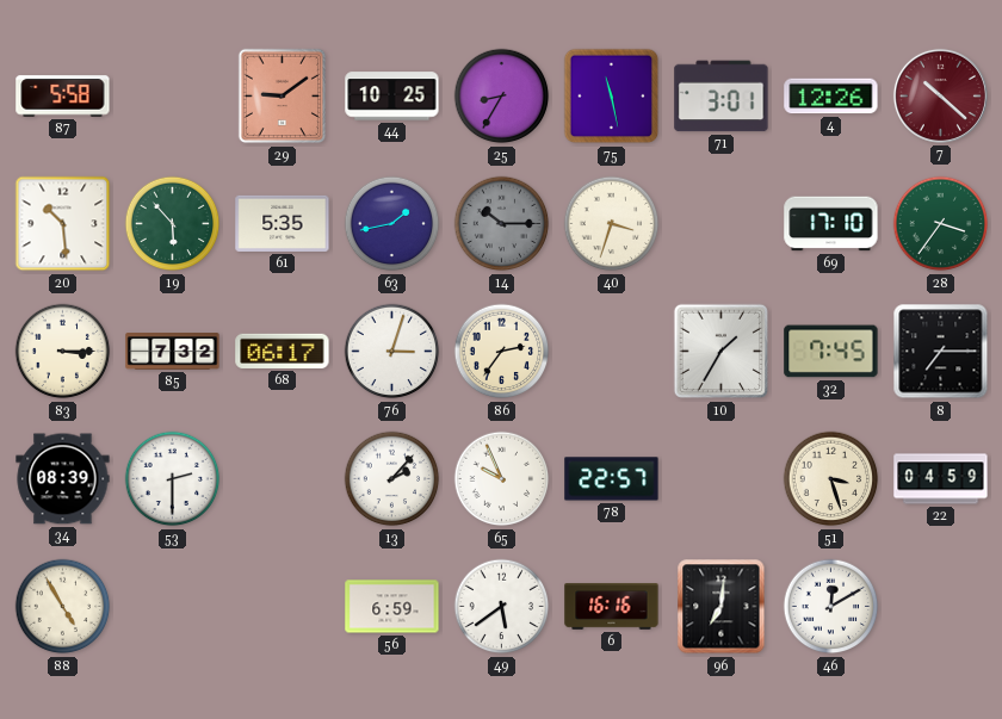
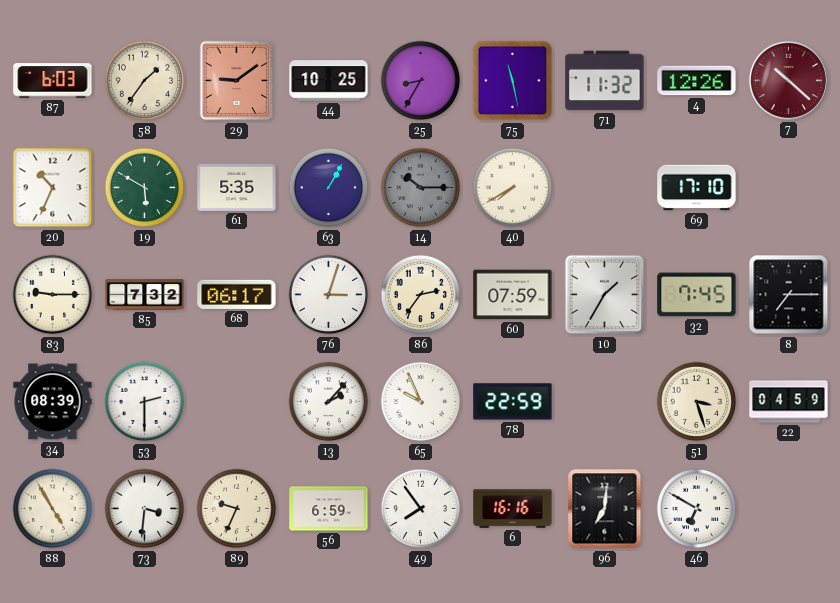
87: 5:58 -> 6:03 (53, 81)
58: none -> 1:36 (145, 81)
71: 3:01 -> 11:32 (605, 81)
20: 10:29 -> 10:34 (53, 188)
19: 5:53 -> 5:50 (145, 188)
63: 1:43 -> 1:05 (329, 188)
40: 3:33 -> 7:40 (513, 188)
28: 3:36 -> none (941, 224)
83: 3:15 -> 9:15 (53, 295)
60: none -> 07:59 (513, 295)
78: 22:57 -> 22:59 (513, 402)
73: none -> 3:31 (145, 509)
89: none -> 9:34 (237, 509)
49: 5:39 -> 7:54 (421, 509)
46: 12:10 -> 6:50 (697, 509)
